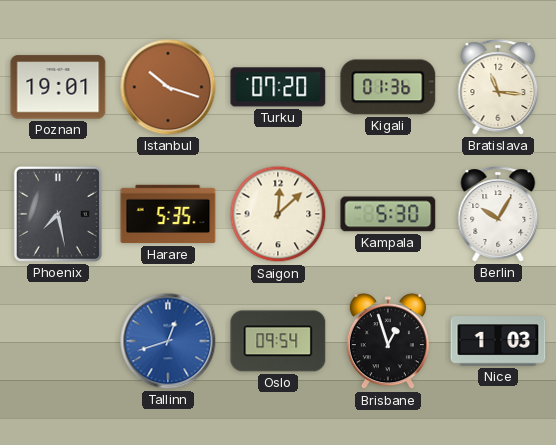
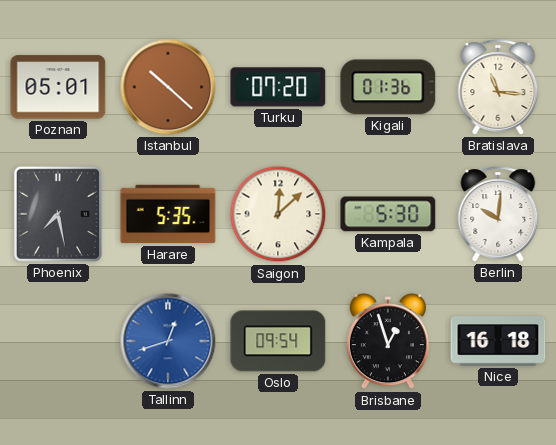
Poznan: 19:01 -> 05:01 (58, 87)
Istanbul: 10:18 -> 10:22 (168, 87)
Berlin: 10:05 -> 10:01 (498, 214)
Nice: 1:03 -> 16:18 (498, 341)
